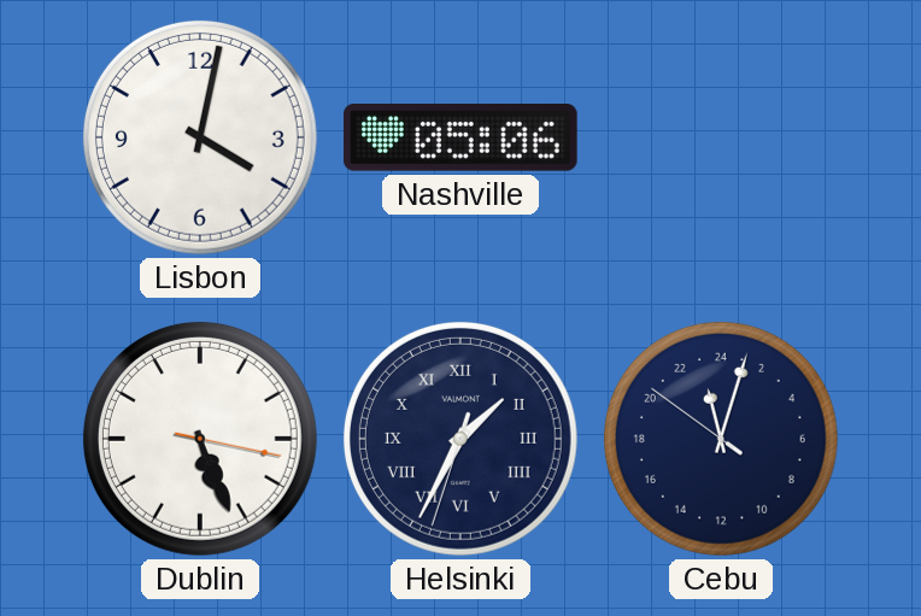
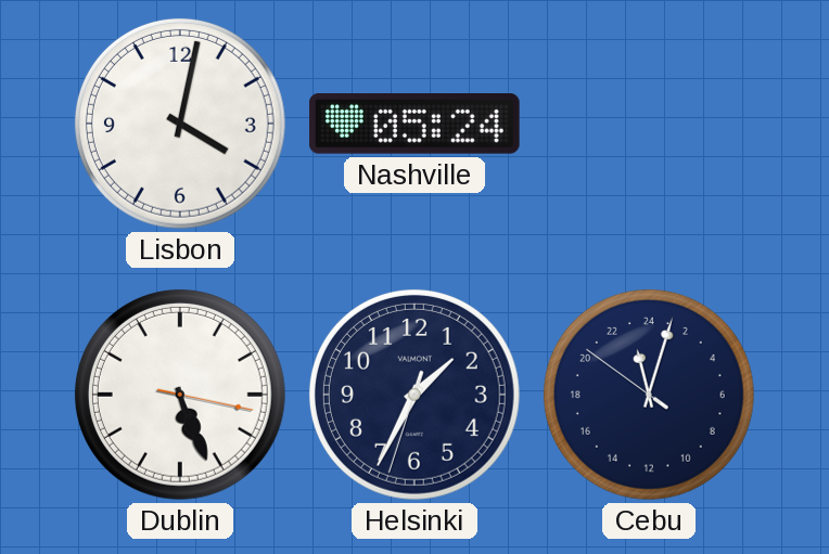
Nashville: 05:06 -> 05:24 (414, 125)
Helsinki numerals: Roman -> Arabic (414, 395)
